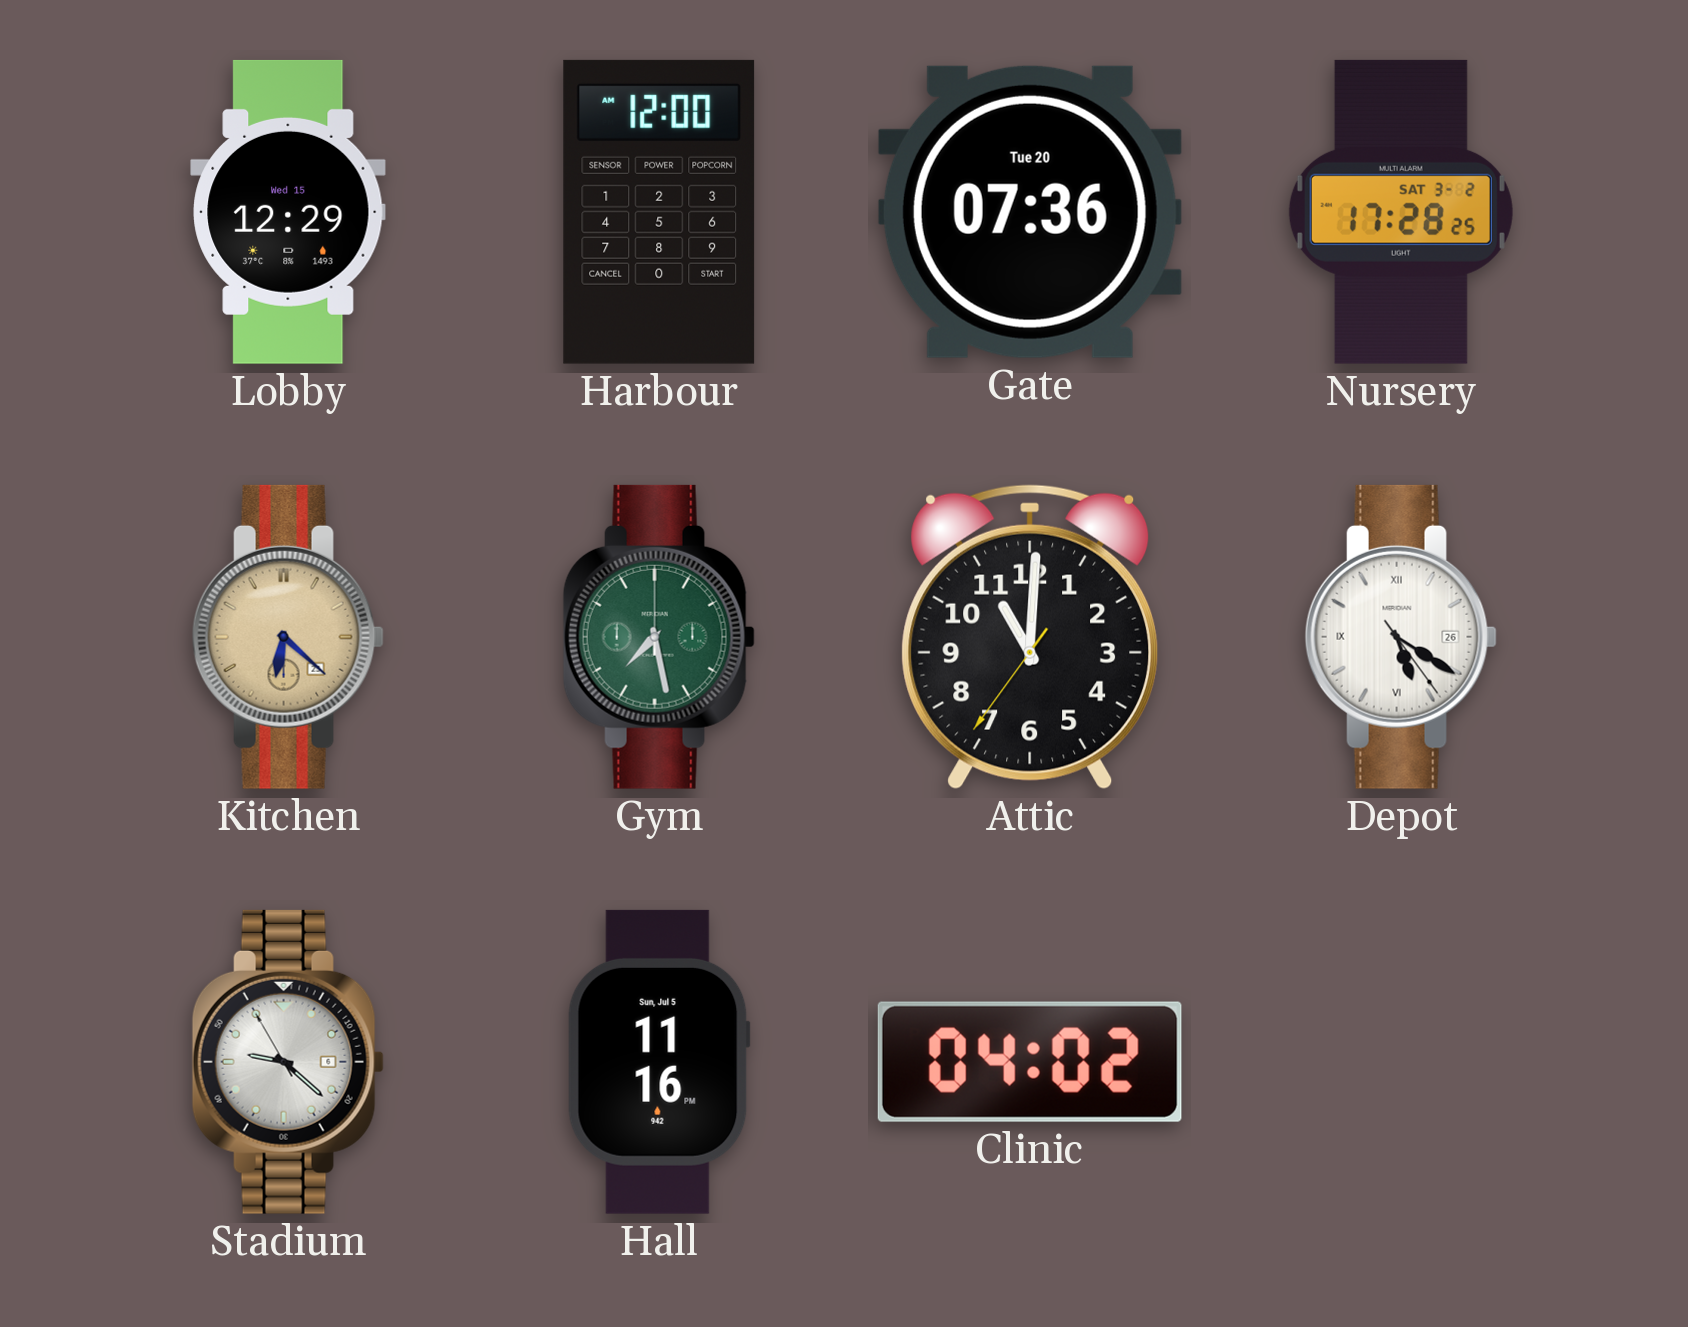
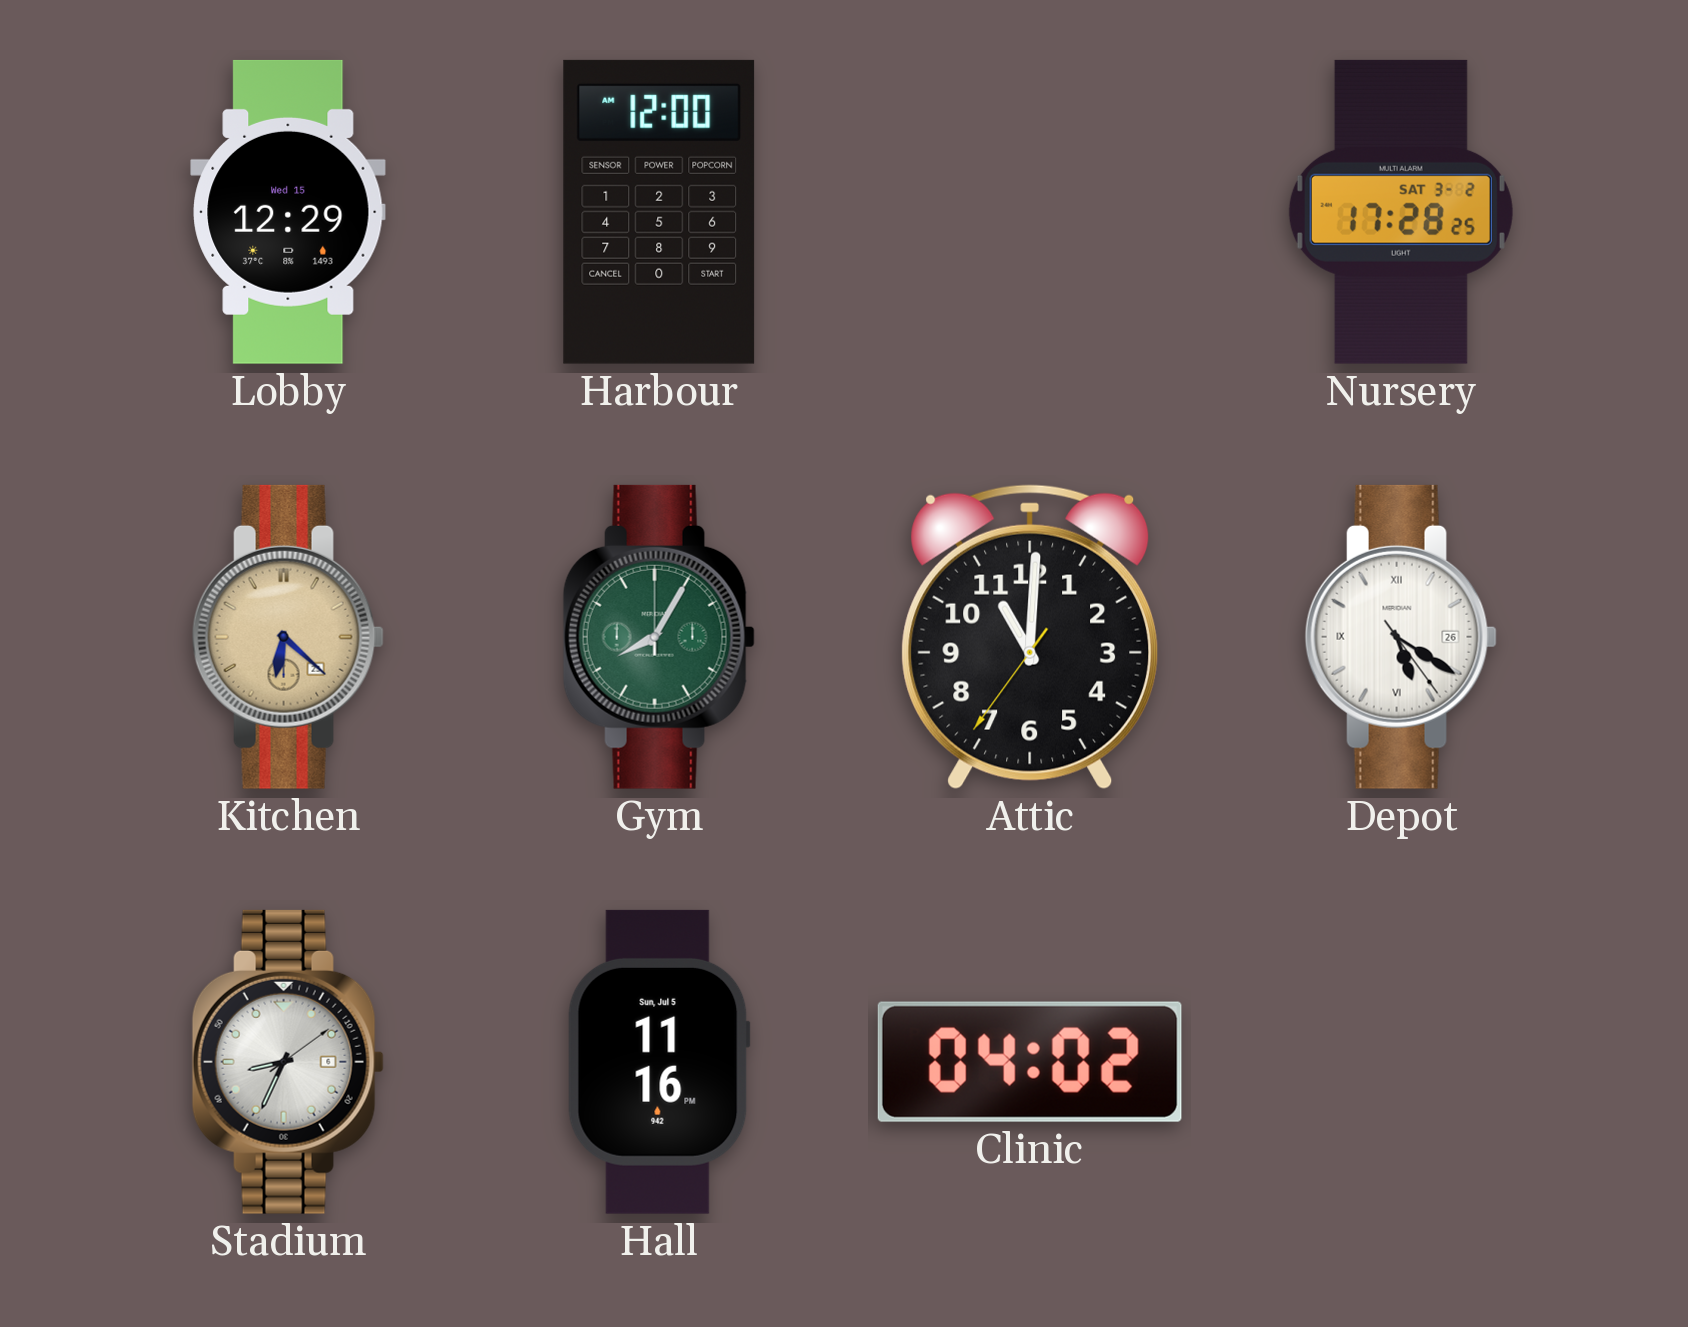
Gate: 07:36 -> none (1030, 212)
Gym: 7:28 -> 8:05 (659, 637)
Stadium: 9:21 -> 8:34 (288, 1062)
